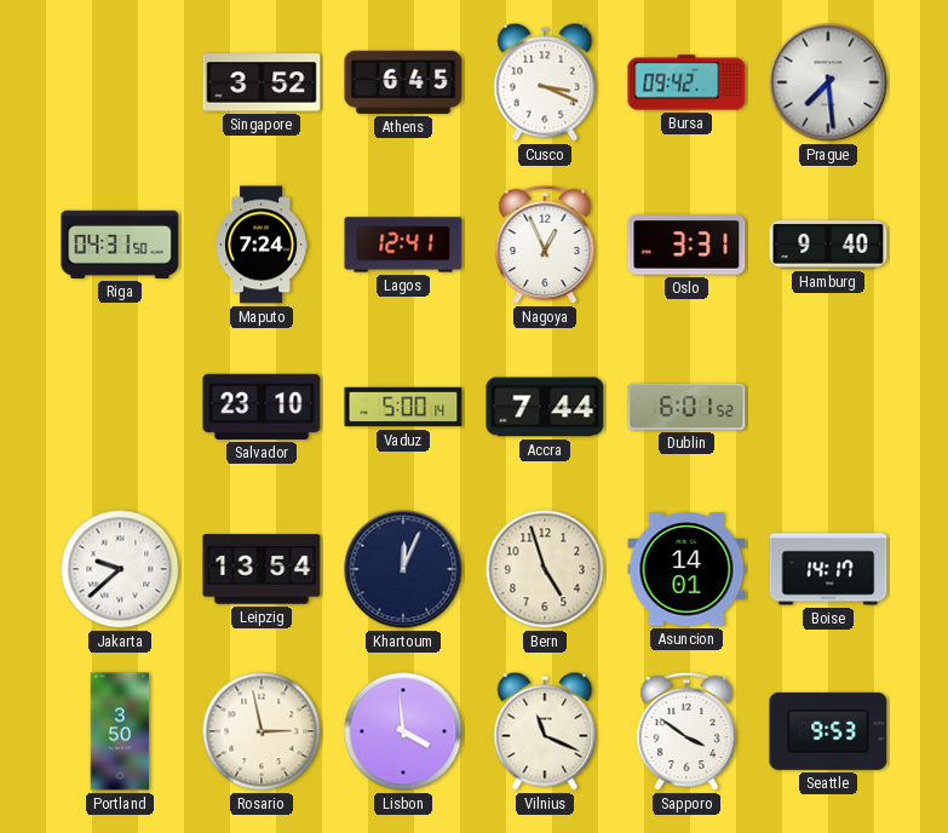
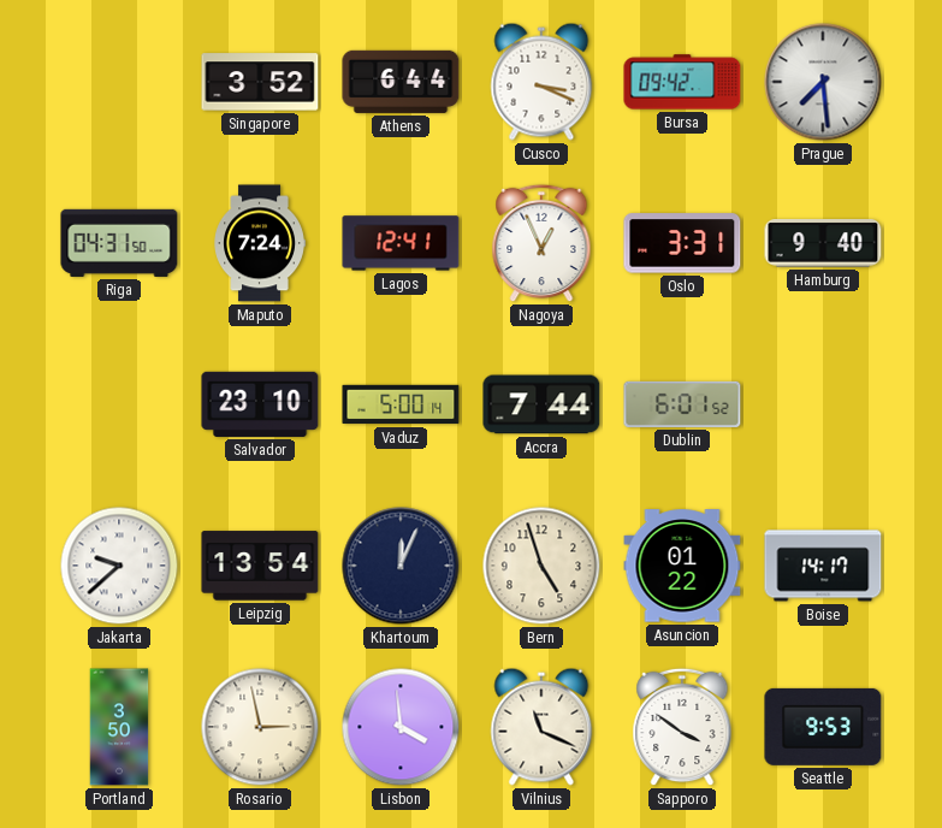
Athens: 6:45 -> 6:44 (401, 82)
Asuncion: 14:01 -> 01:22 (682, 566)
